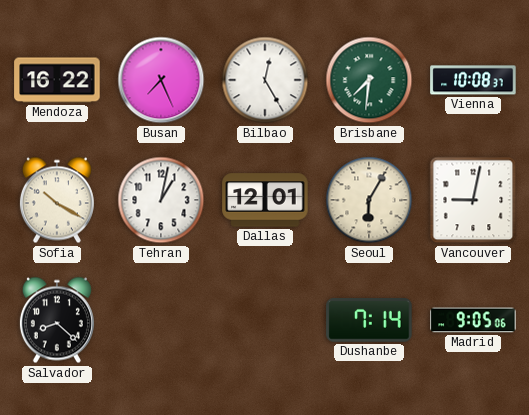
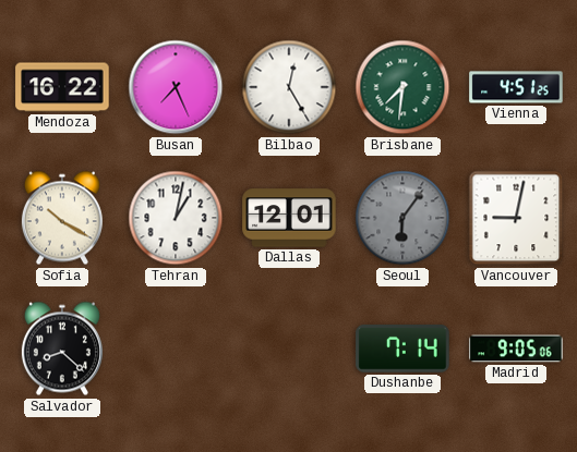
Vienna: 10:08 -> 4:51 (516, 87)
Seoul: 6:05 -> 6:06 (402, 218)
Seoul dial: cream -> grey (402, 218)
